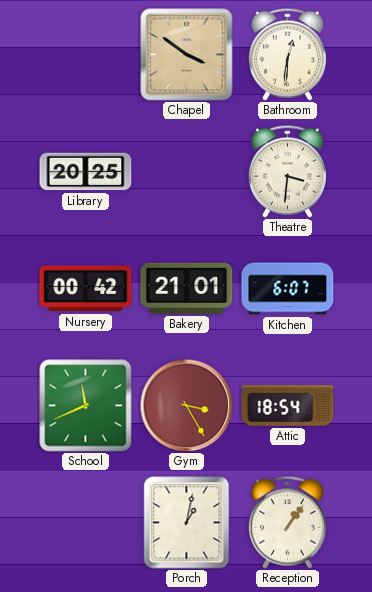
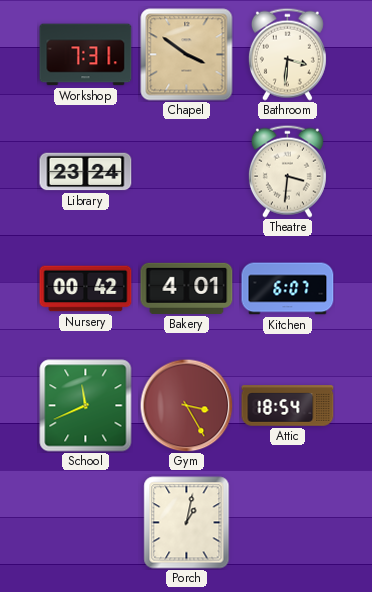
Workshop: none -> 7:31 (86, 55)
Bathroom: 12:31 -> 3:31 (287, 54)
Library: 20:25 -> 23:24 (86, 172)
Bakery: 21:01 -> 4:01 (187, 288)
Reception: 1:06 -> none (287, 522)
